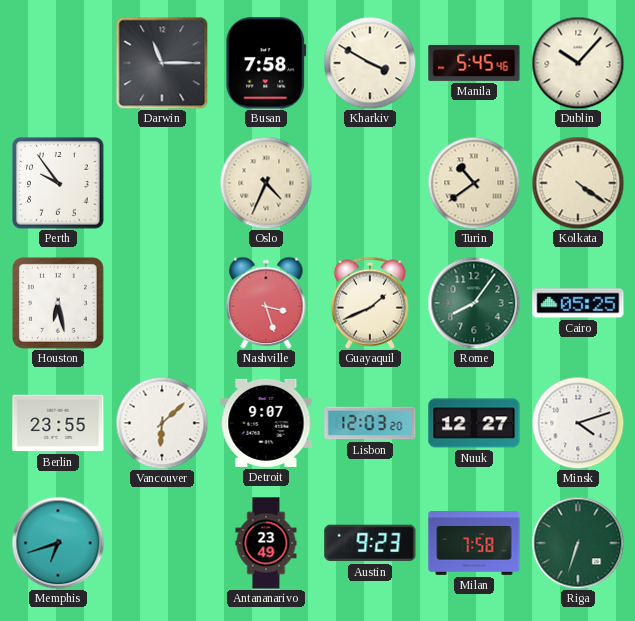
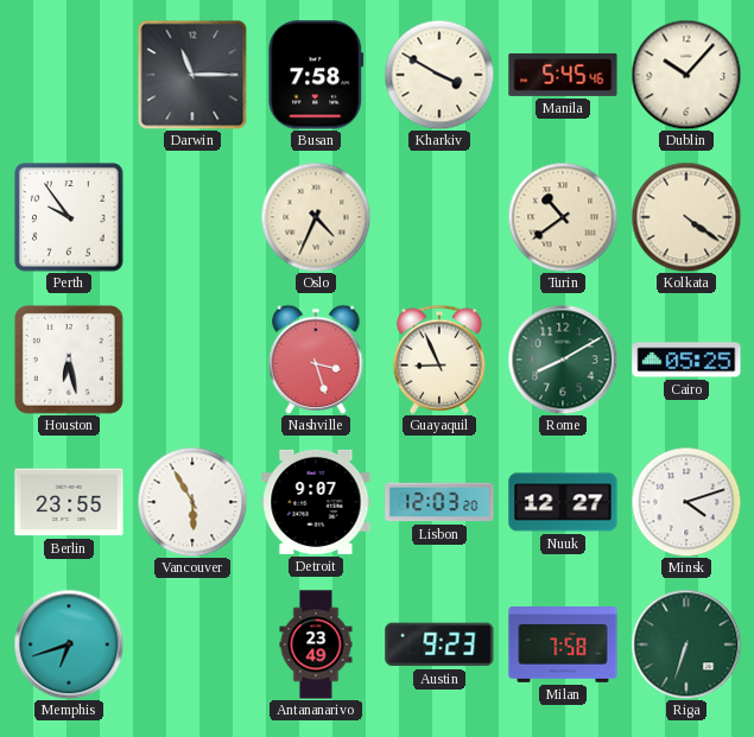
Guayaquil: 1:41 -> 8:56 (439, 360)
Rome: 8:06 -> 8:10 (563, 360)
Vancouver: 6:08 -> 5:55 (192, 502)
